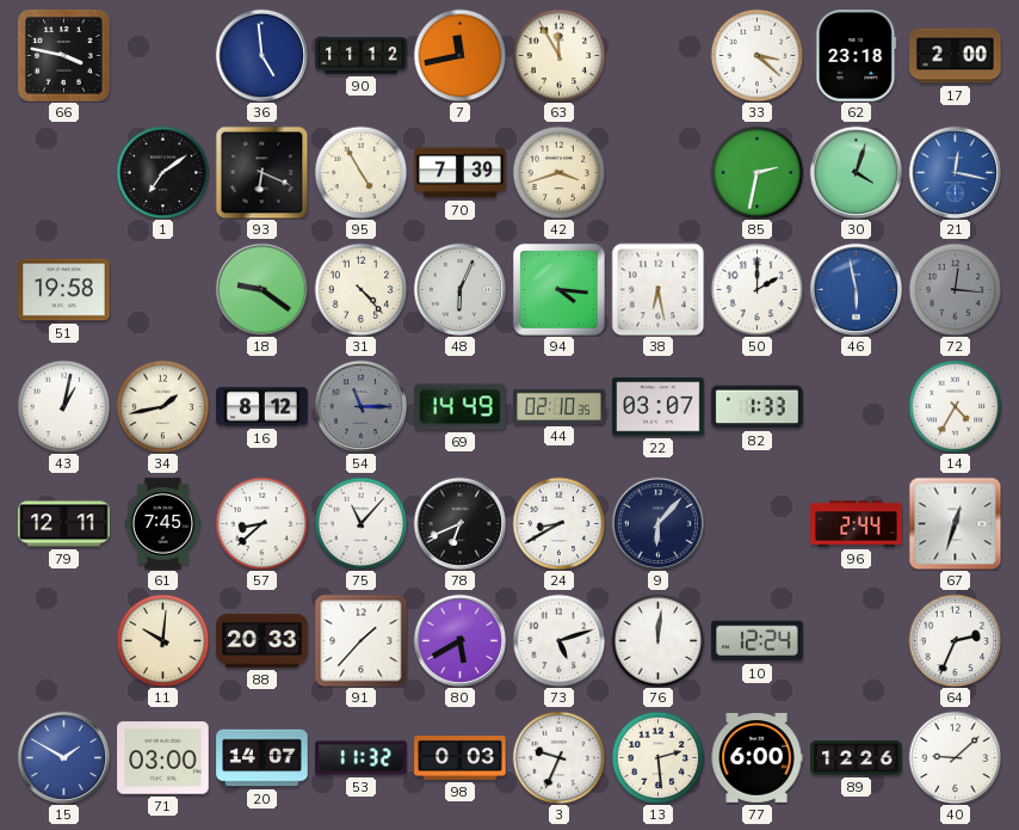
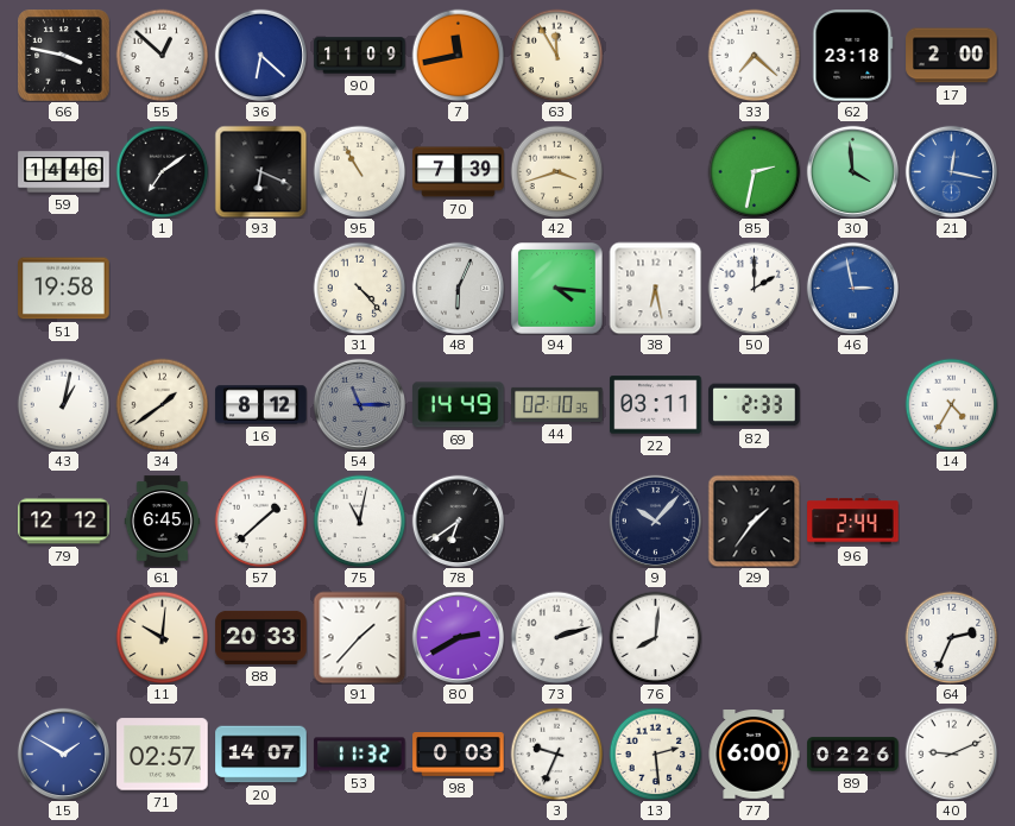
55: none -> 12:52 (162, 55)
36: 4:59 -> 6:22 (260, 55)
90: 11:12 -> 11:09 (360, 56)
33: 3:22 -> 7:22 (754, 55)
59: none -> 14:46 (64, 172)
95: 4:55 -> 10:55 (359, 171)
30: 4:03 -> 3:59 (852, 171)
18: 9:21 -> none (261, 289)
46: 5:58 -> 2:58 (852, 288)
72: 12:16 -> none (955, 289)
34: 1:43 -> 1:39 (162, 404)
22: 03:07 -> 03:11 (656, 405)
82: 1:33 -> 2:33 (755, 405)
79: 12:11 -> 12:12 (64, 522)
61: 7:45 -> 6:45 (163, 522)
57: 8:38 -> 1:38 (260, 521)
75: 11:07 -> 11:02 (359, 521)
78: 6:41 -> 6:39 (458, 521)
24: 8:40 -> none (558, 523)
9: 6:07 -> 10:07 (655, 521)
29: none -> 1:36 (754, 521)
67: 12:33 -> none (955, 523)
80: 5:40 -> 2:40 (458, 637)
73: 5:12 -> 2:12 (556, 637)
76: 12:01 -> 8:01 (655, 637)
10: 12:24 -> none (758, 641)
71: 03:00 -> 02:57 (163, 755)
89: 12:26 -> 02:26 (853, 755)
40: 9:08 -> 9:11 (951, 754)
